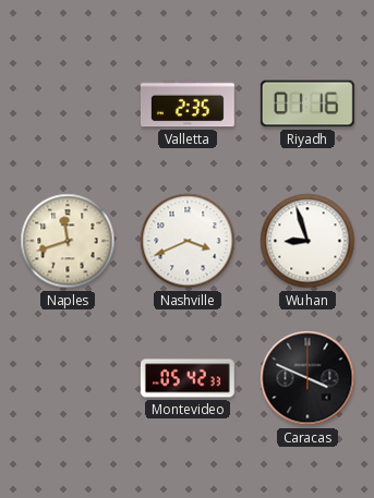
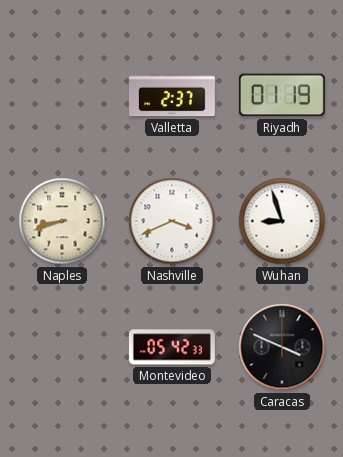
Valletta: 2:35 -> 2:37 (172, 95)
Riyadh: 01:16 -> 01:19 (282, 95)
Naples: 11:42 -> 8:42 (62, 221)
